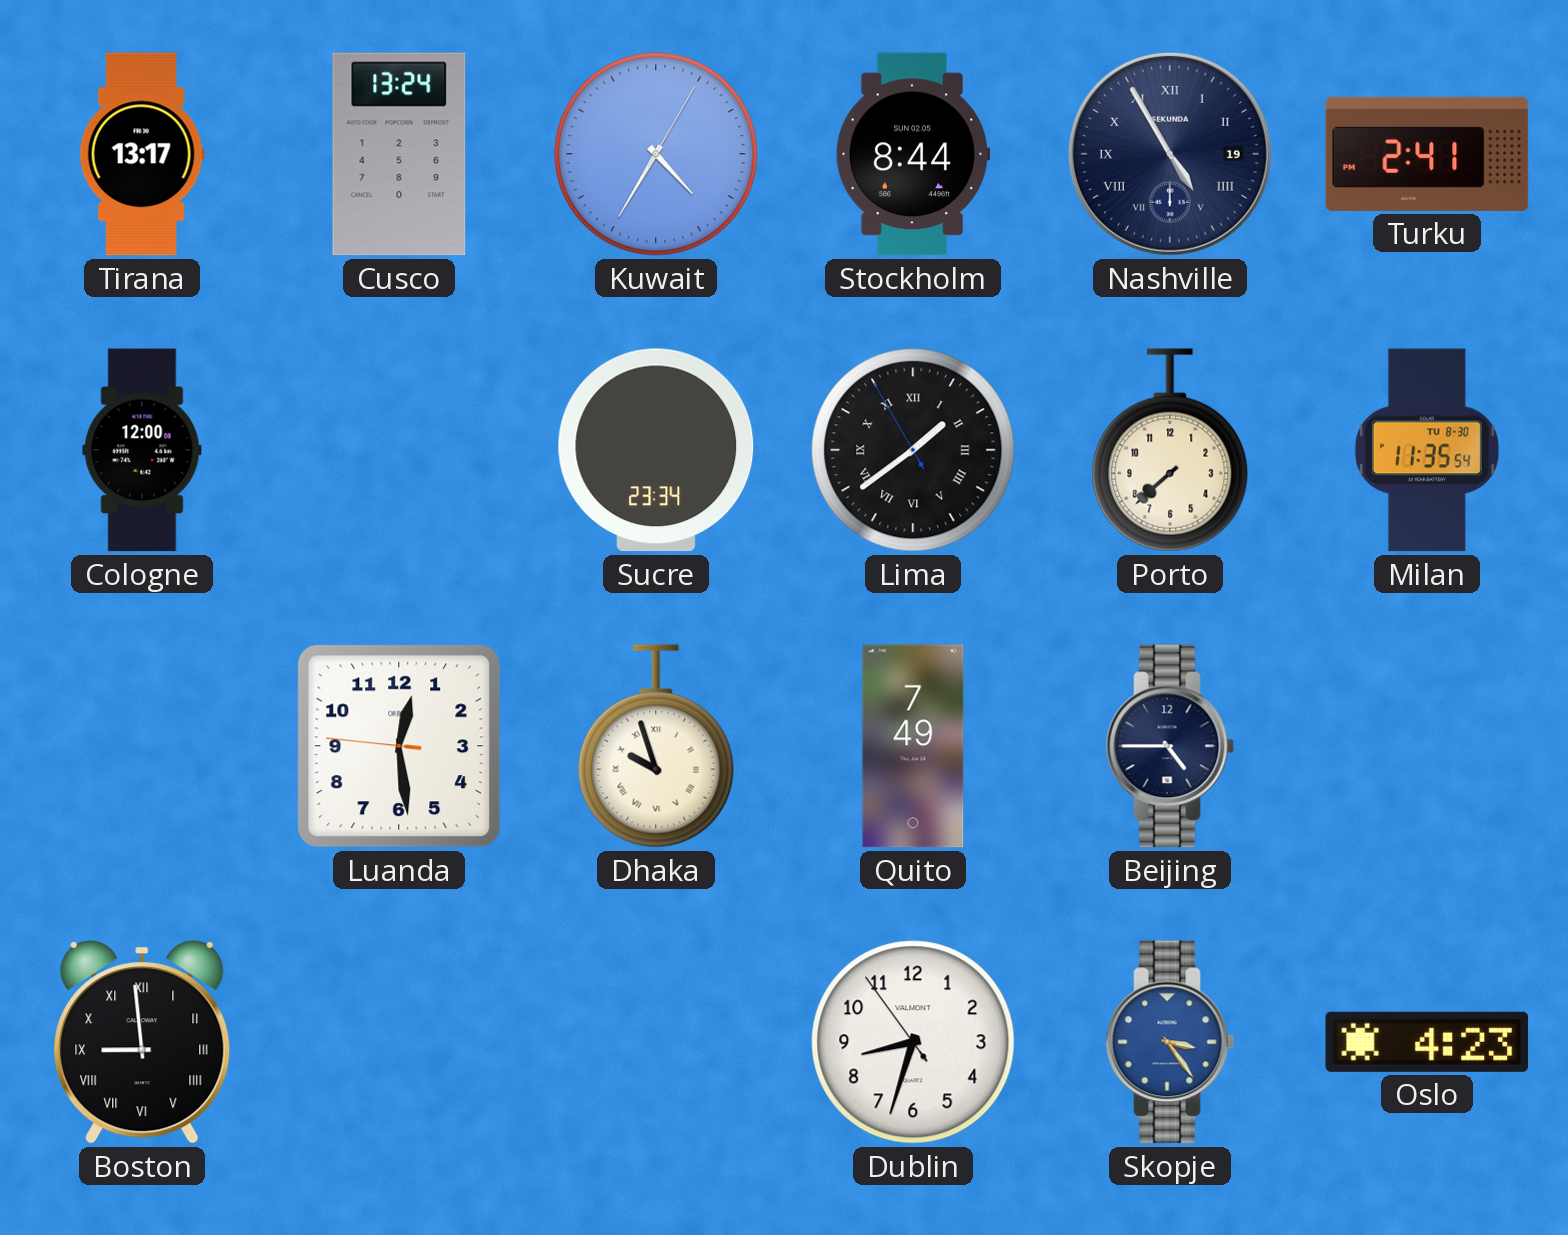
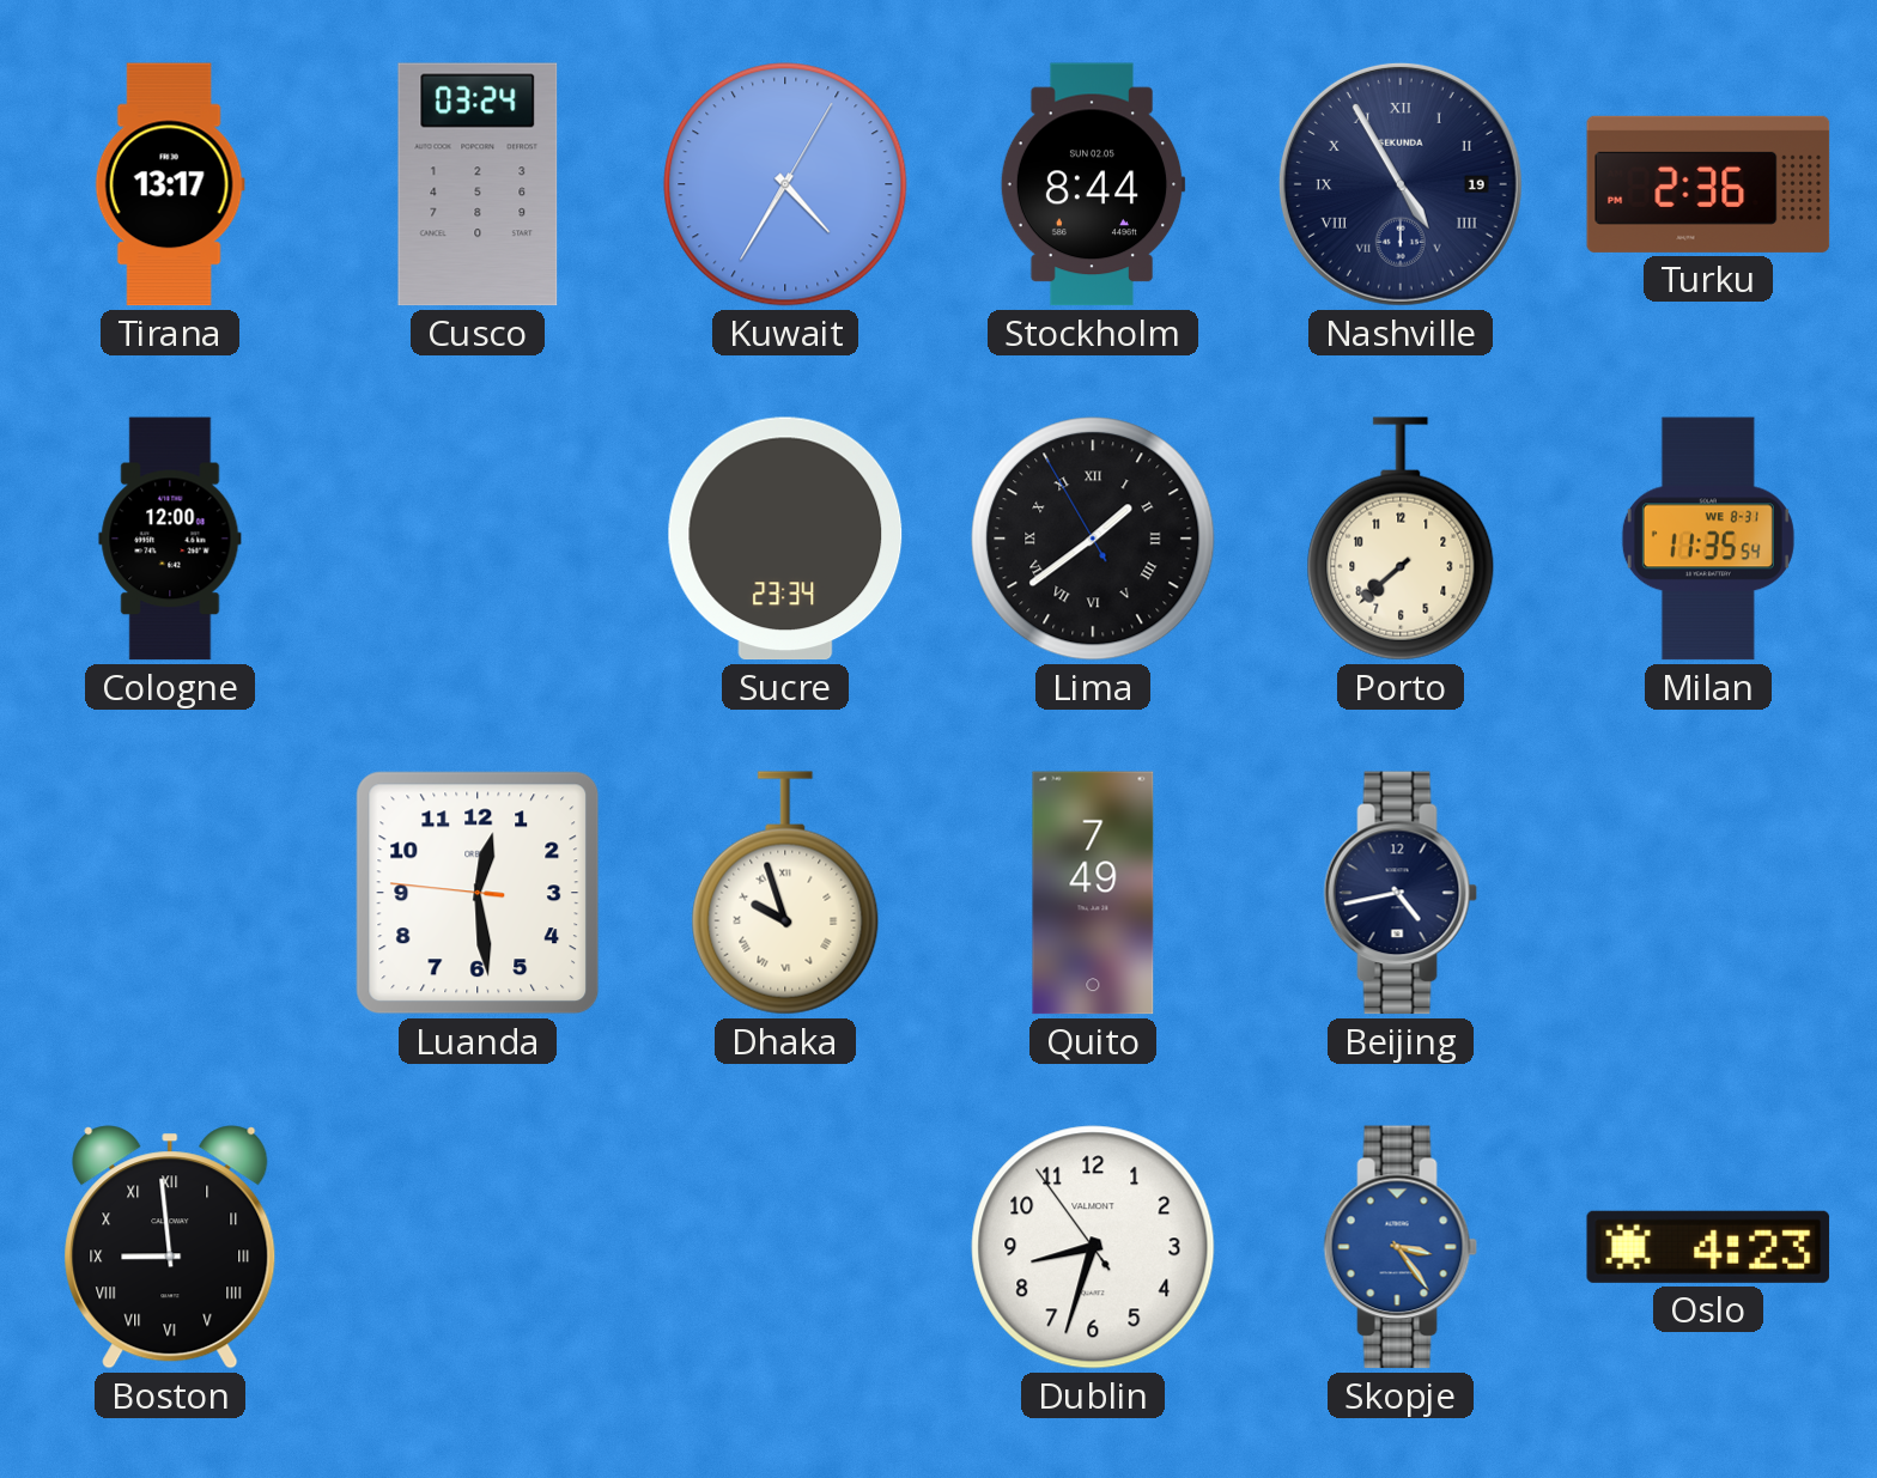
Cusco: 13:24 -> 03:24 (478, 184)
Turku: 2:41 -> 2:36 (1708, 184)
Milan date: TU 8-30 -> WE 8-31 (1708, 539)
Beijing: 4:45 -> 4:43 (1401, 893)
